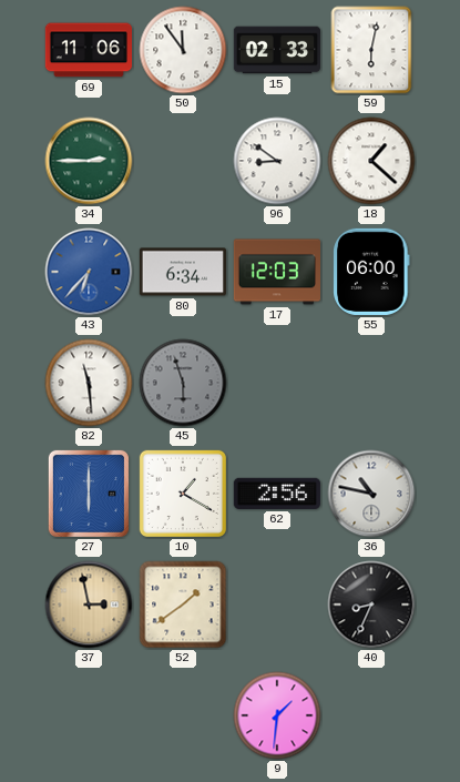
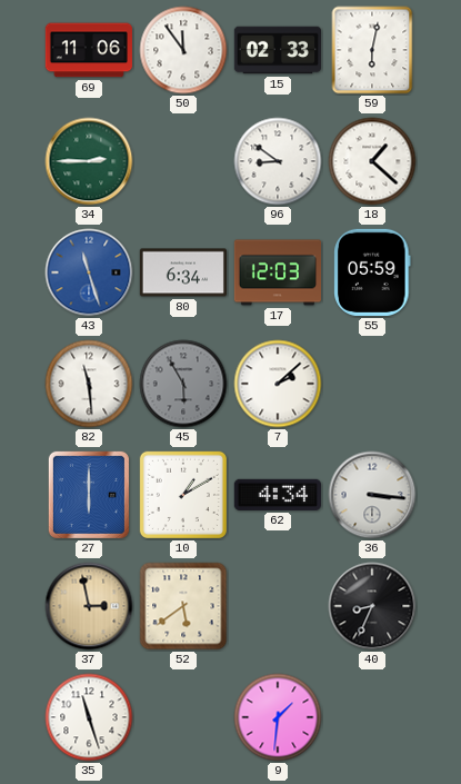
43: 6:37 -> 11:27 (89, 272)
55: 06:00 -> 05:59 (372, 272)
45: 5:57 -> 5:55 (183, 384)
7: none -> 2:08 (278, 384)
10: 1:20 -> 1:10 (183, 495)
62: 2:56 -> 4:34 (278, 495)
36: 10:47 -> 3:16 (372, 495)
52: 1:39 -> 5:39 (183, 606)
35: none -> 11:27 (89, 717)
